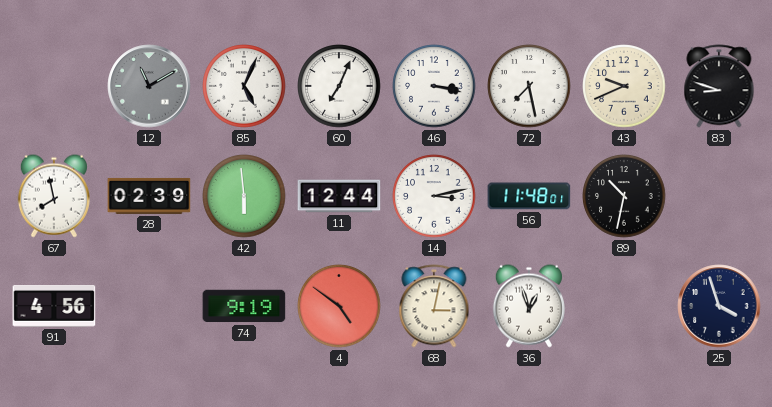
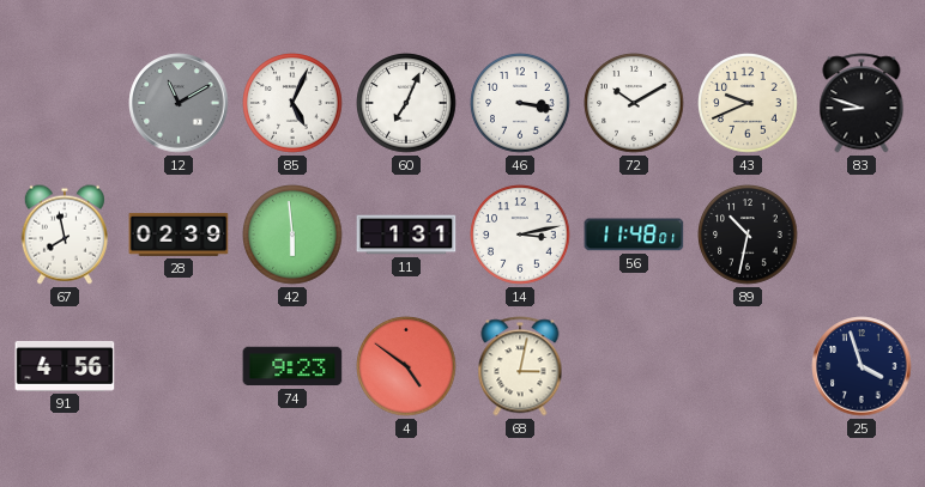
72: 7:28 -> 10:10 (634, 103)
11: 12:44 -> 1:31 (406, 235)
74: 9:19 -> 9:23 (292, 366)
36: 12:57 -> none (529, 306)
